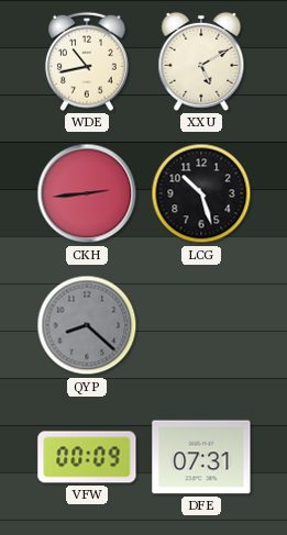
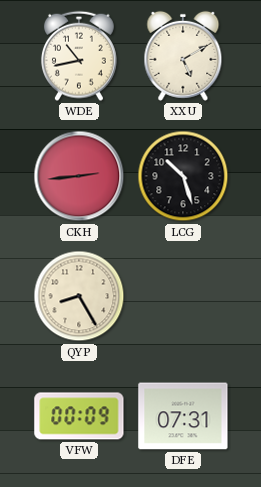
QYP: 8:22 -> 8:25 (79, 296)
QYP dial: grey -> cream (79, 296)
